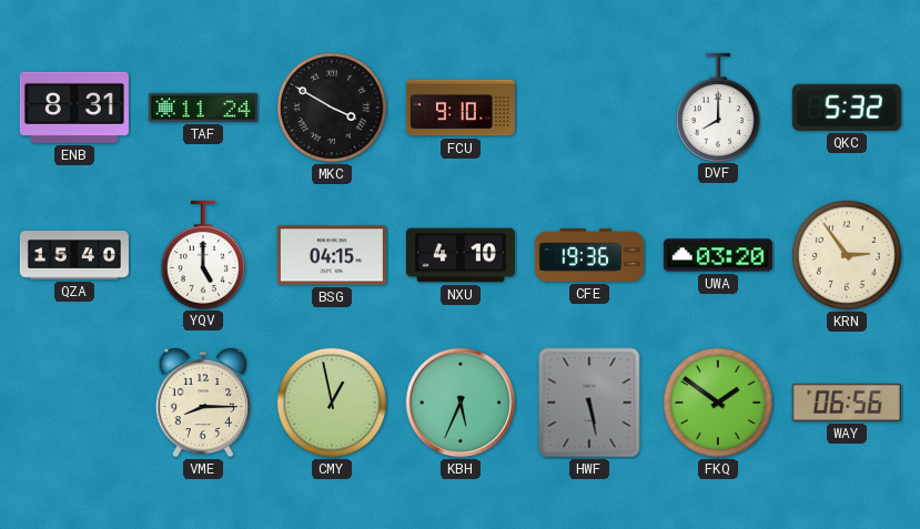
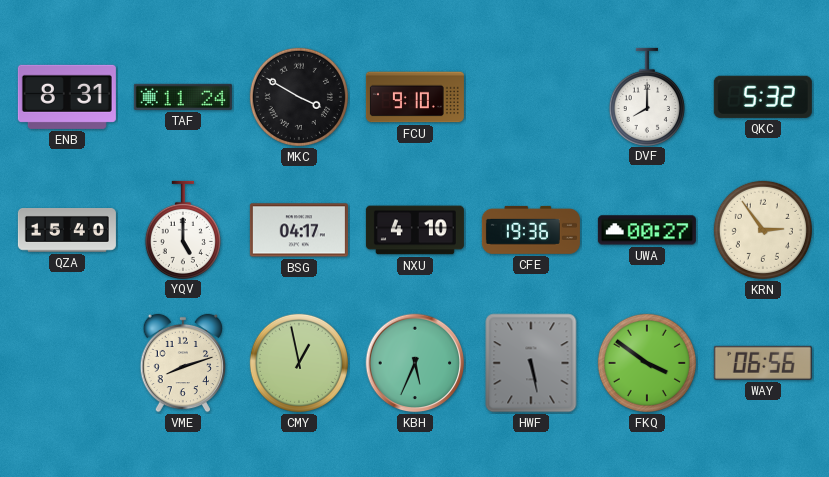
BSG: 04:15 -> 04:17 (299, 230)
UWA: 03:20 -> 00:27 (647, 230)
VME: 8:15 -> 8:12 (182, 363)
FKQ: 1:51 -> 3:51 (647, 363)
